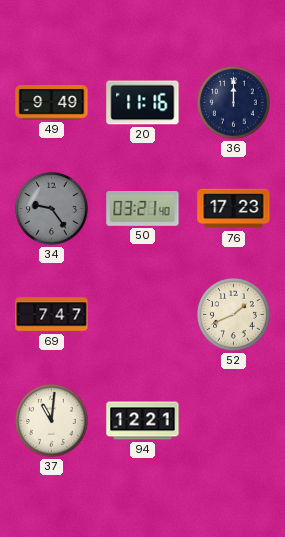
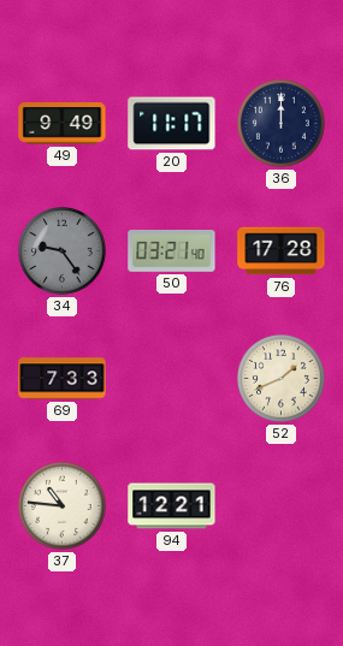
20: 11:16 -> 11:17 (172, 124)
76: 17:23 -> 17:28 (282, 251)
69: 7:47 -> 7:33 (63, 379)
37: 11:01 -> 10:46 (63, 506)
